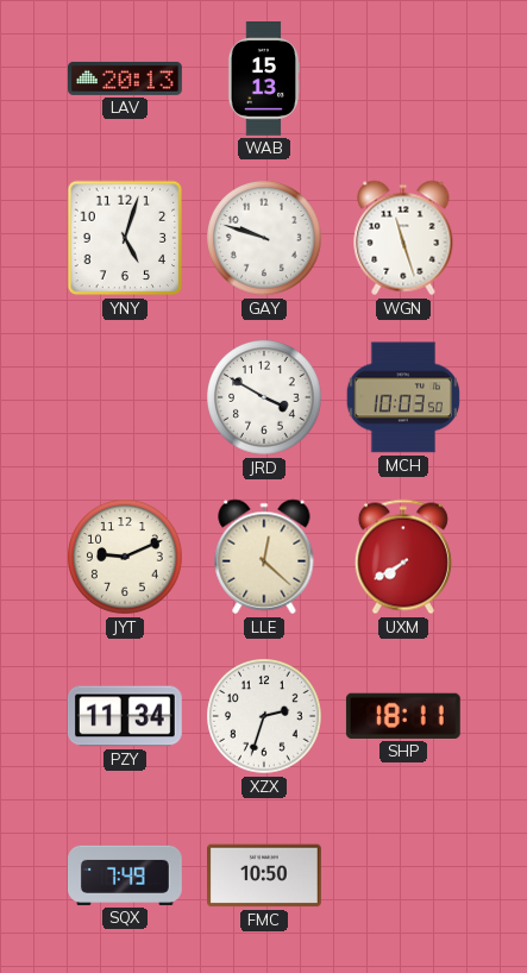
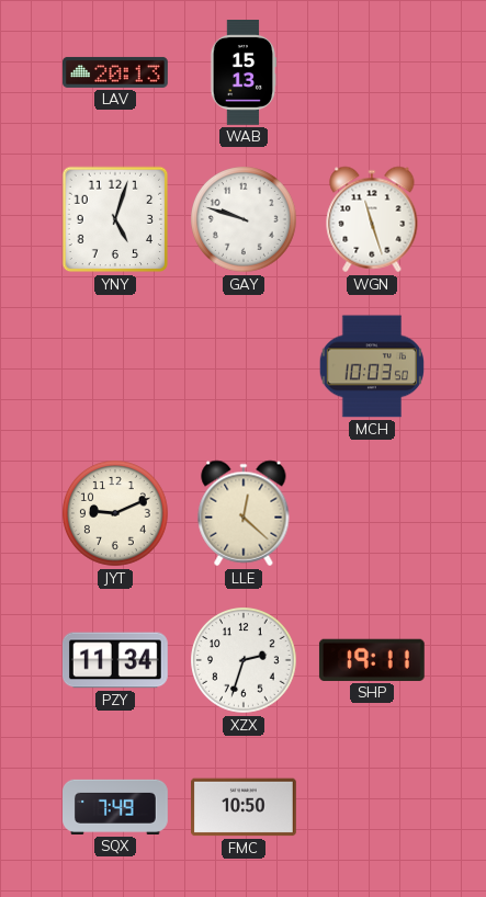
JRD: 3:50 -> none (265, 398)
UXM: 7:40 -> none (403, 557)
SHP: 18:11 -> 19:11 (372, 660)
